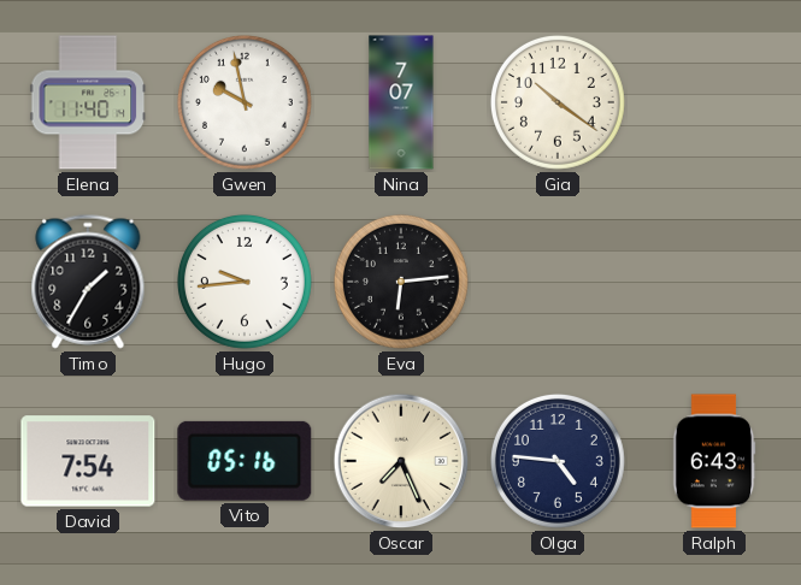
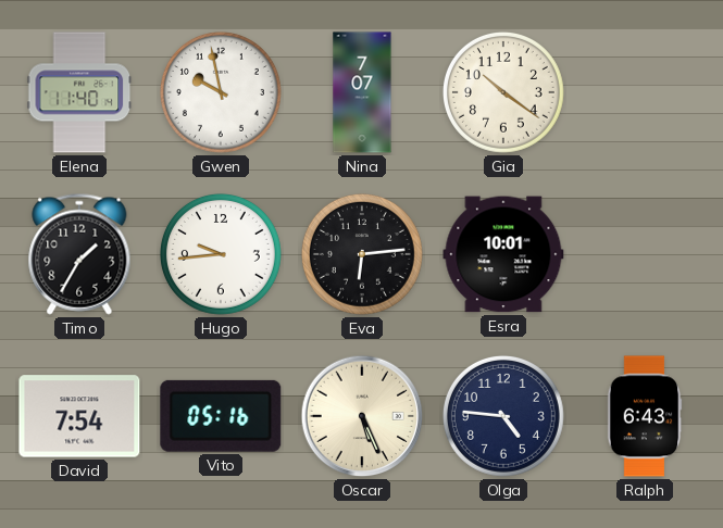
Esra: none -> 10:01 (503, 254)
Oscar: 7:26 -> 5:26 (362, 416)
